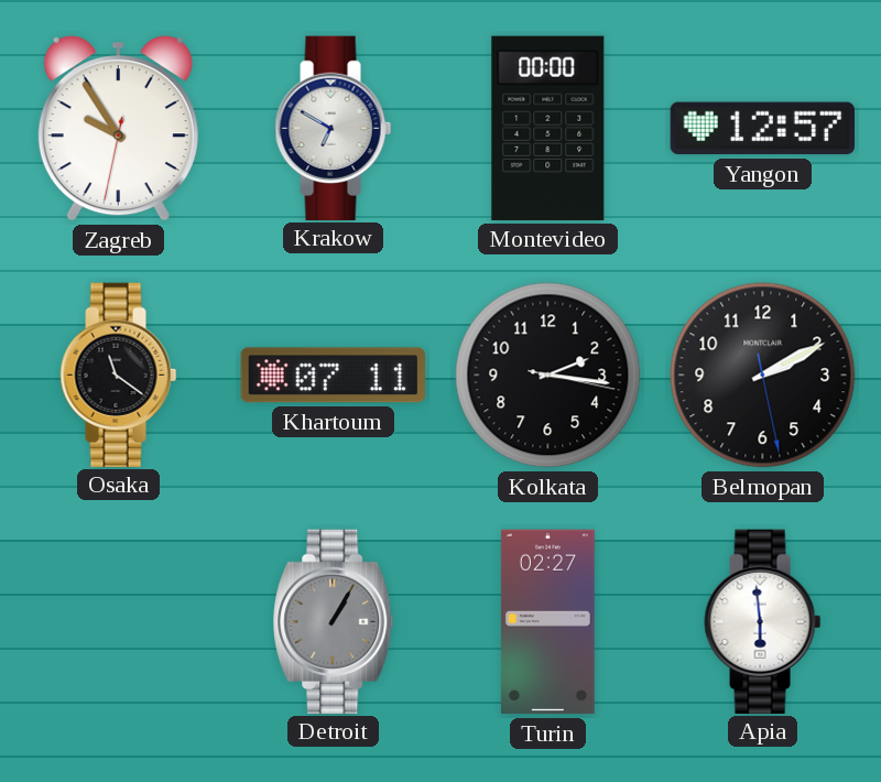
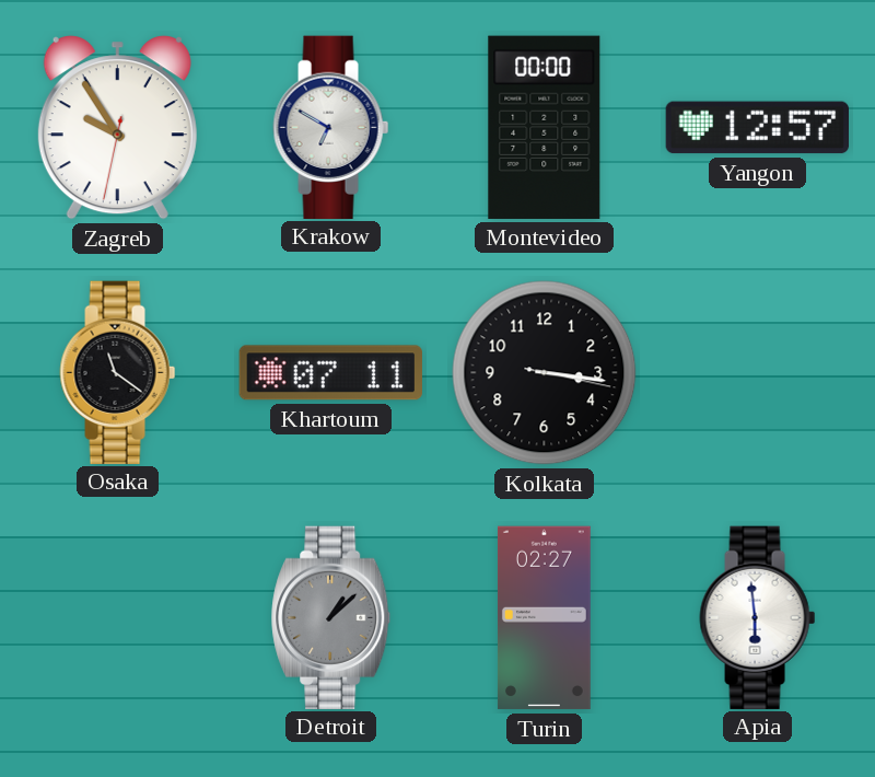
Kolkata: 2:16 -> 3:16 (545, 373)
Belmopan: 2:10 -> none (763, 376)
Detroit: 1:05 -> 1:08 (331, 617)
